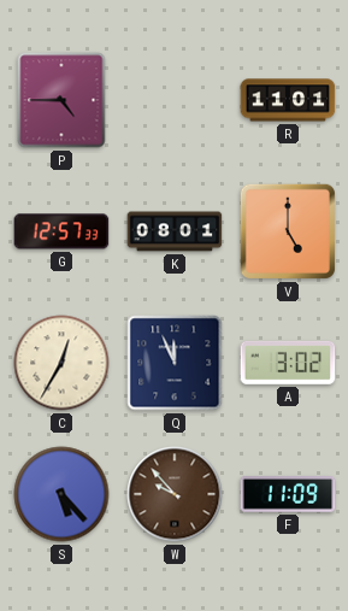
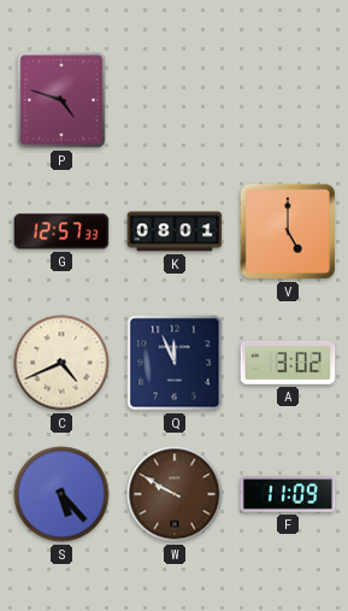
P: 4:45 -> 4:48 (61, 100)
R: 11:01 -> none (288, 100)
C: 12:35 -> 4:41 (61, 363)
W: 9:53 -> 9:50 (175, 494)
